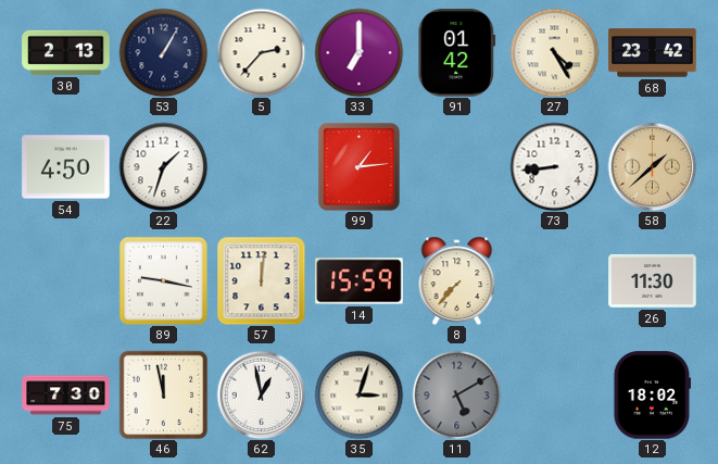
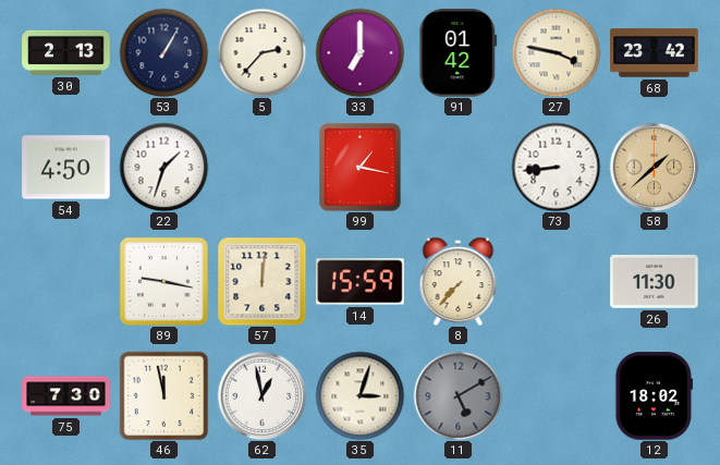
27: 4:25 -> 3:47 (556, 52)
99: 1:14 -> 1:17 (361, 168)
